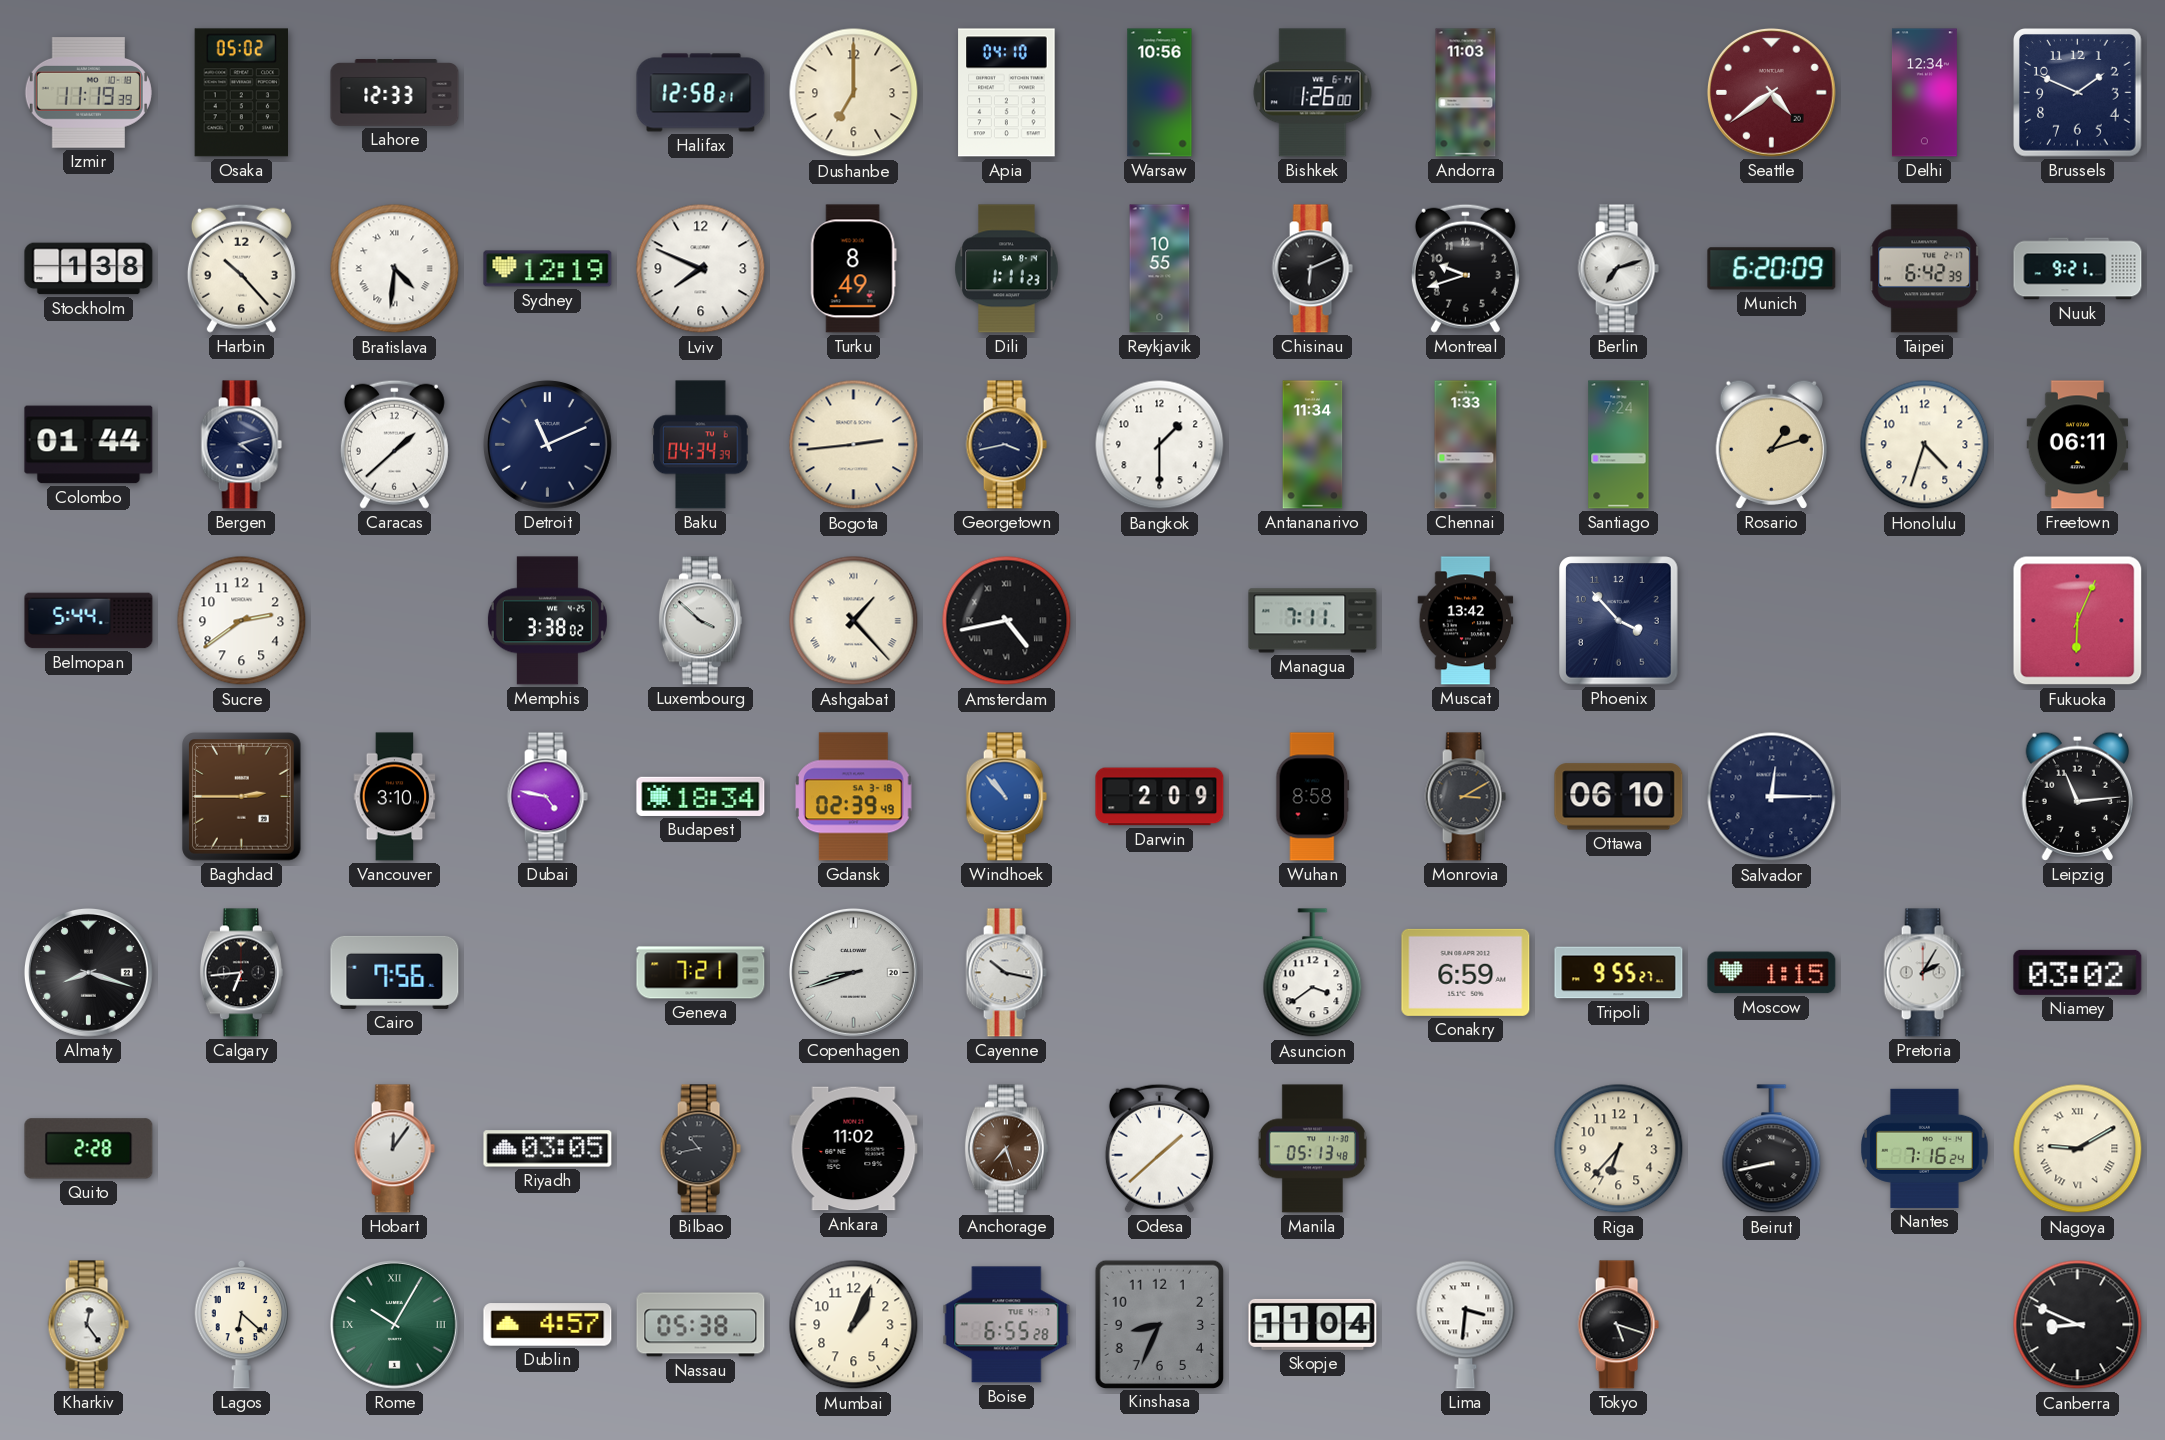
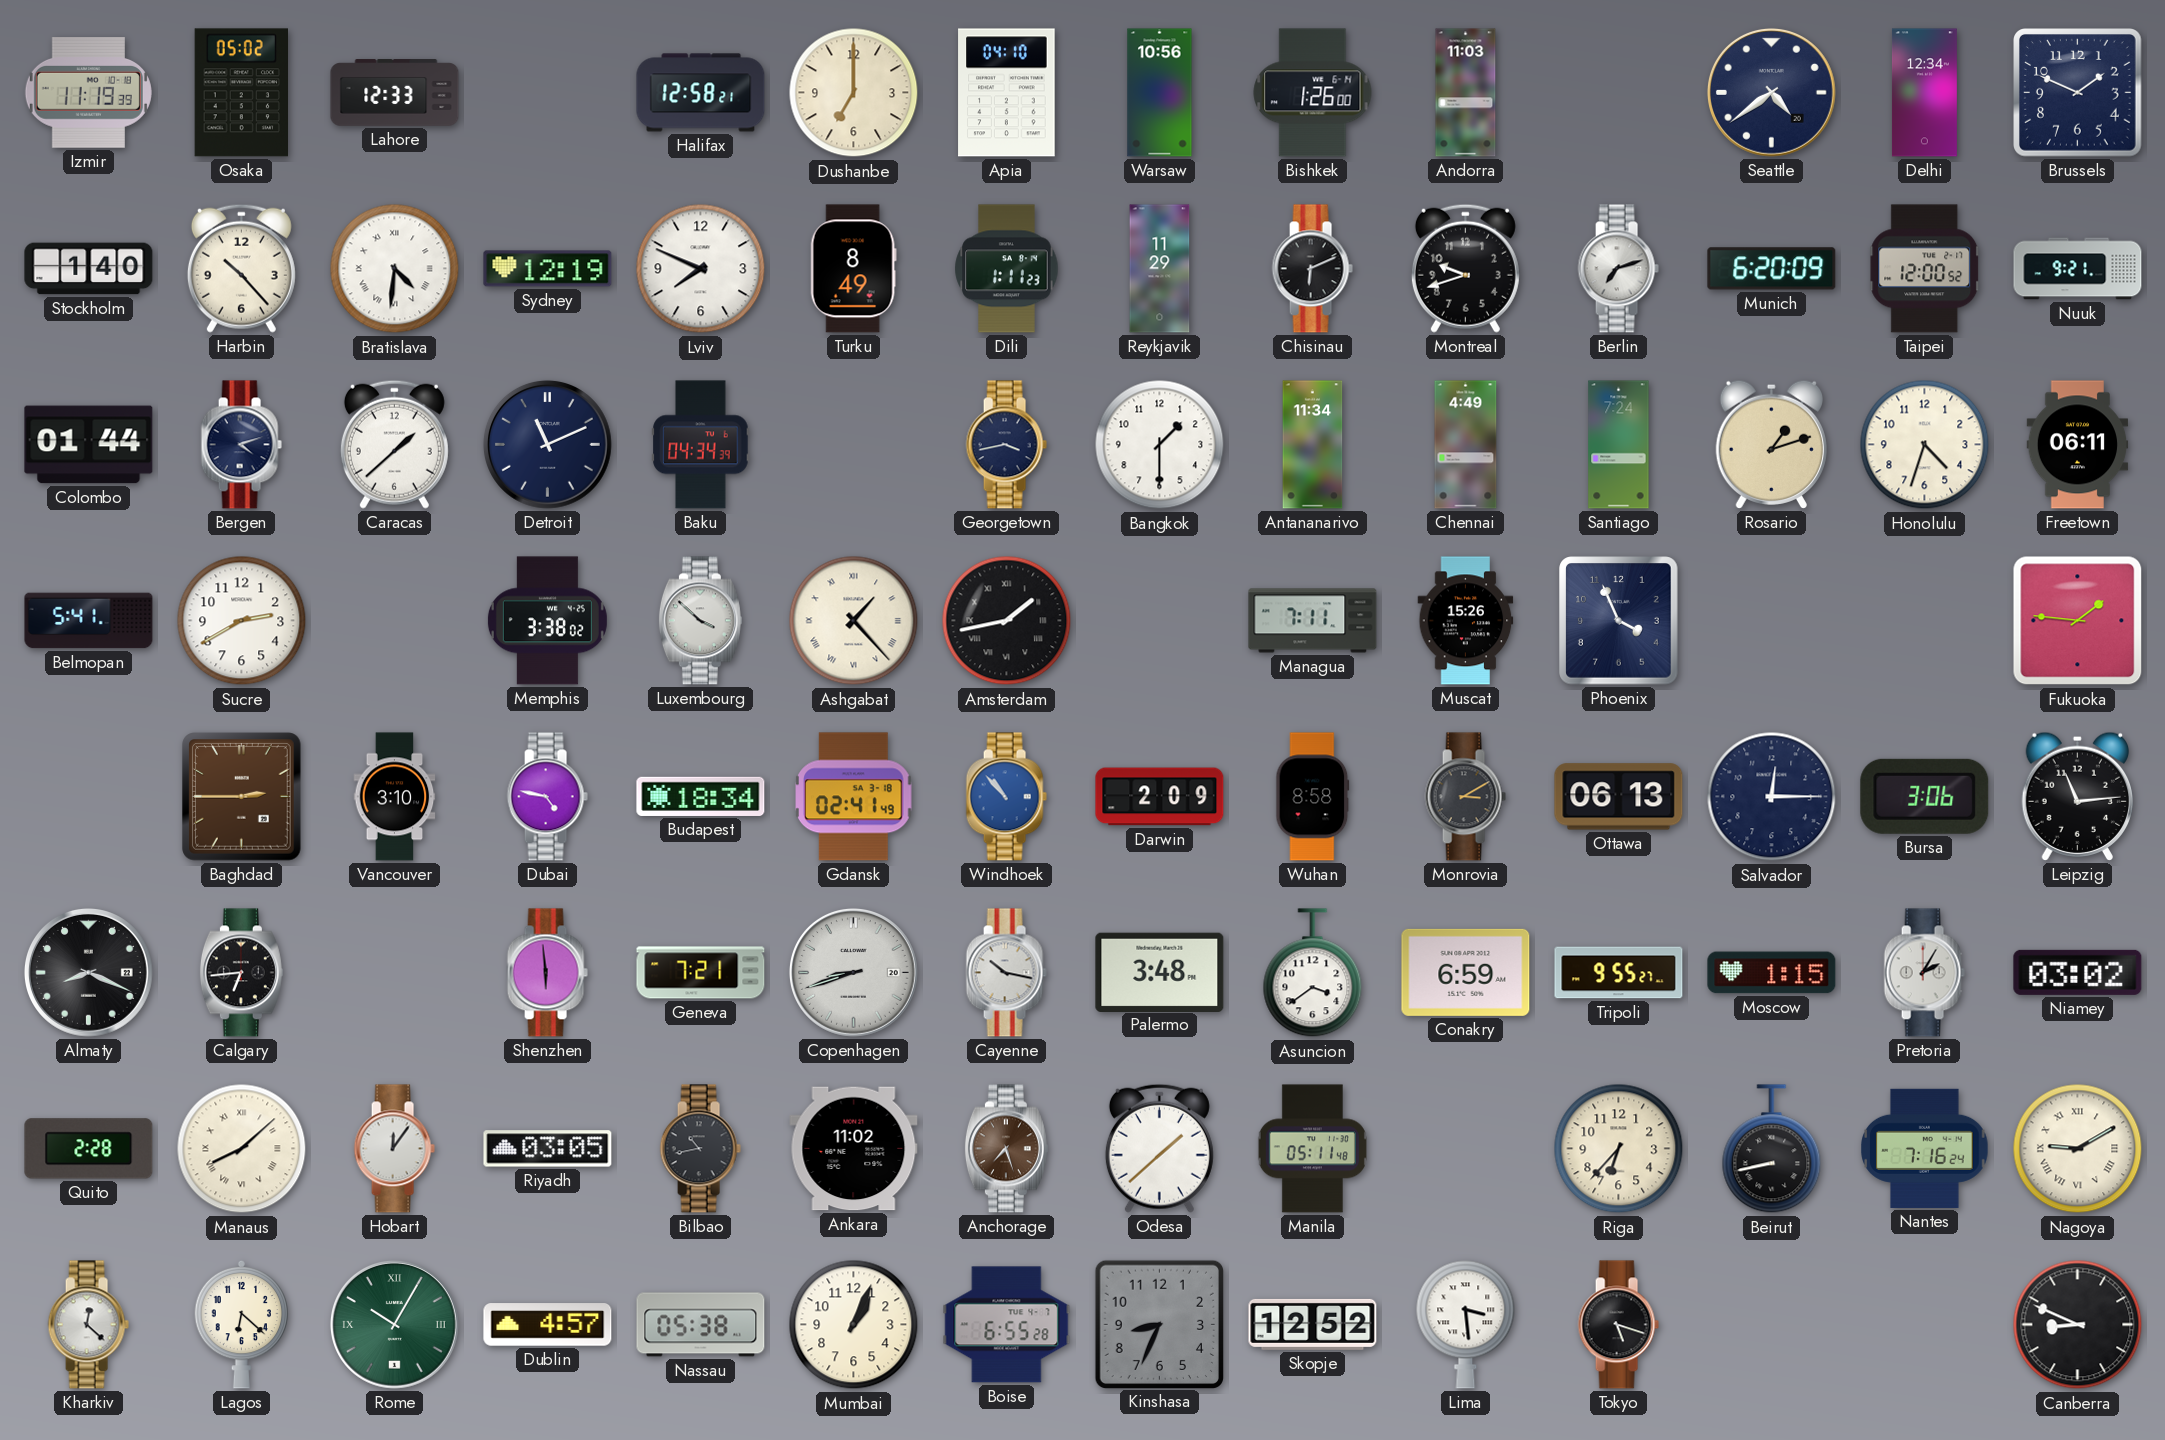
Seattle dial: burgundy -> navy (1771, 92)
Stockholm: 1:38 -> 1:40 (89, 269)
Reykjavik: 10:55 -> 11:29 (1160, 269)
Taipei: 6:42 -> 12:00 (1925, 269)
Bogota: 2:44 -> none (854, 445)
Chennai: 1:33 -> 4:49 (1466, 445)
Belmopan: 5:44 -> 5:41 (89, 621)
Sucre: 2:39 -> 2:40 (242, 621)
Amsterdam: 4:43 -> 1:43 (1007, 621)
Muscat: 13:42 -> 15:26 (1466, 621)
Phoenix: 3:53 -> 3:56 (1619, 621)
Fukuoka: 6:04 -> 1:46 (2078, 621)
Gdansk: 02:39 -> 02:41 (854, 797)
Ottawa: 06:10 -> 06:13 (1619, 797)
Bursa: none -> 3:06 (1925, 796)
Almaty: 8:18 -> 8:19 (88, 972)
Cairo: 7:56 -> none (395, 972)
Shenzhen: none -> 5:59 (547, 973)
Palermo: none -> 3:48 (1160, 972)
Manaus: none -> 8:08 (242, 1149)
Manila: 05:13 -> 05:11 (1312, 1149)
Kharkiv: 12:24 -> 12:22 (88, 1325)
Skopje: 11:04 -> 12:52 (1313, 1324)
Lima: 3:31 -> 3:29 (1466, 1324)
